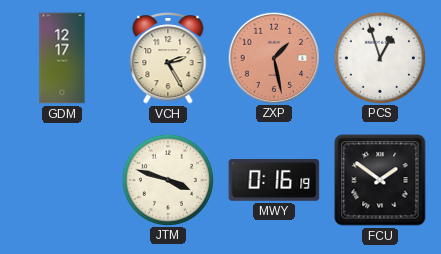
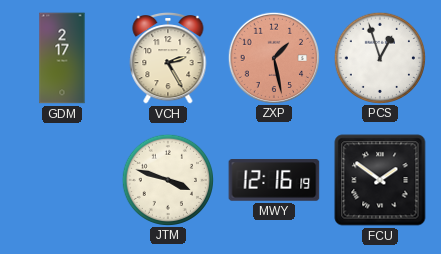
GDM: 12:17 -> 2:17 (62, 58)
MWY: 0:16 -> 12:16 (274, 180)
